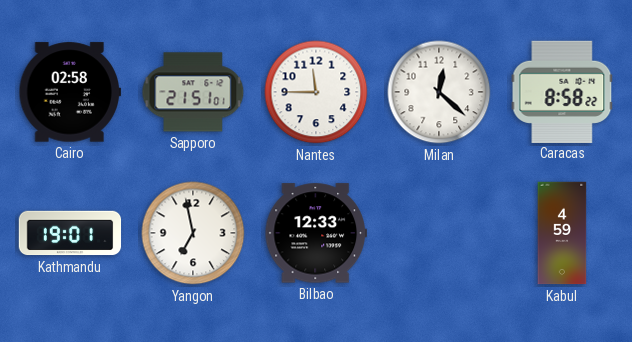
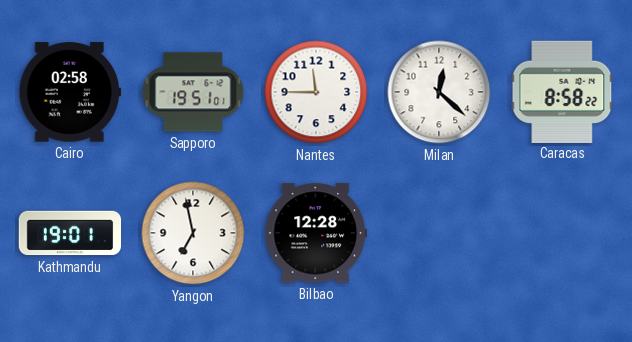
Sapporo: 21:51 -> 19:51 (193, 92)
Bilbao: 12:33 -> 12:28 (315, 233)
Kabul: 4:59 -> none (562, 233)
